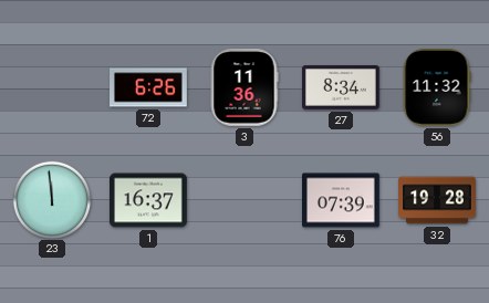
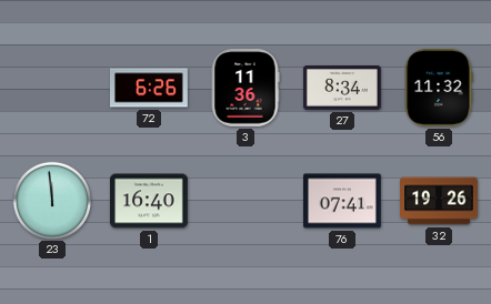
1: 16:37 -> 16:40 (150, 201)
76: 07:39 -> 07:41 (343, 201)
32: 19:28 -> 19:26 (439, 201)
